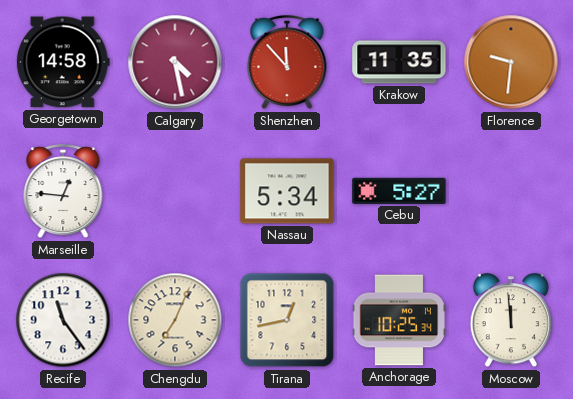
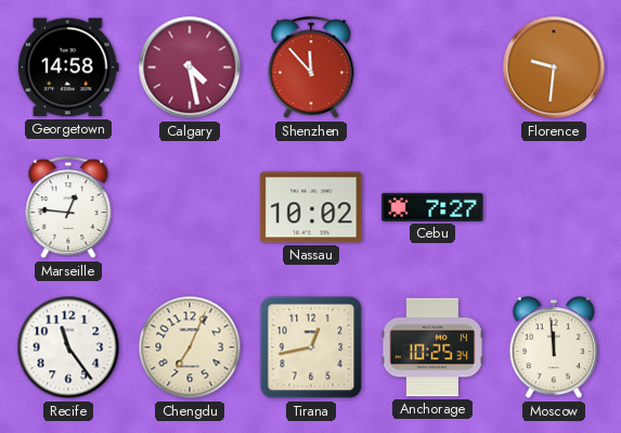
Krakow: 11:35 -> none (399, 62)
Nassau: 5:34 -> 10:02 (311, 207)
Cebu: 5:27 -> 7:27 (432, 207)
